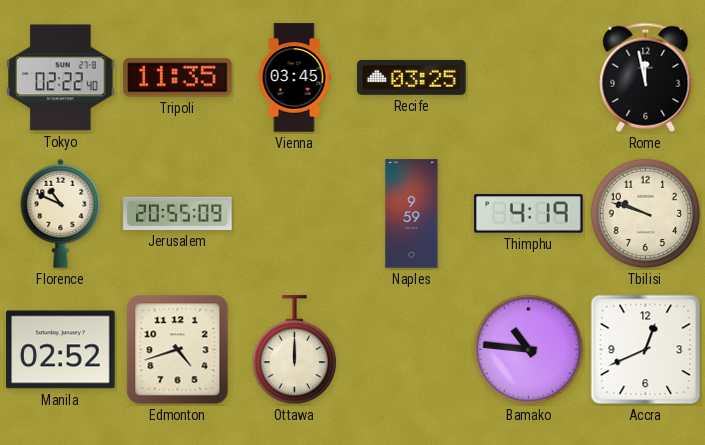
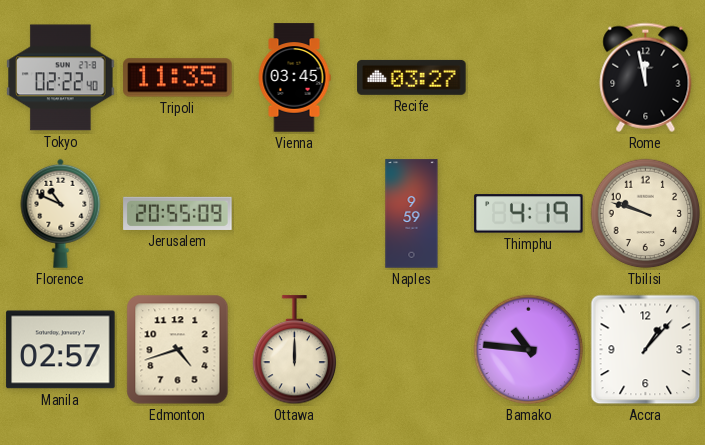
Recife: 03:25 -> 03:27 (412, 77)
Manila: 02:52 -> 02:57 (61, 350)
Accra: 12:41 -> 1:07 (646, 350)
